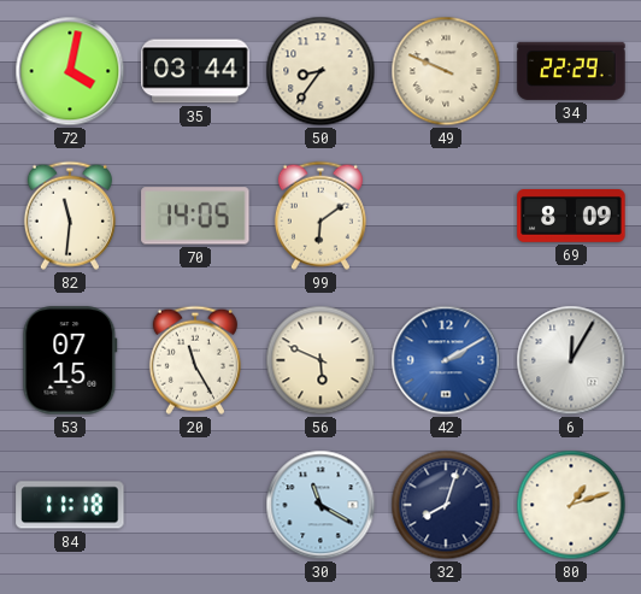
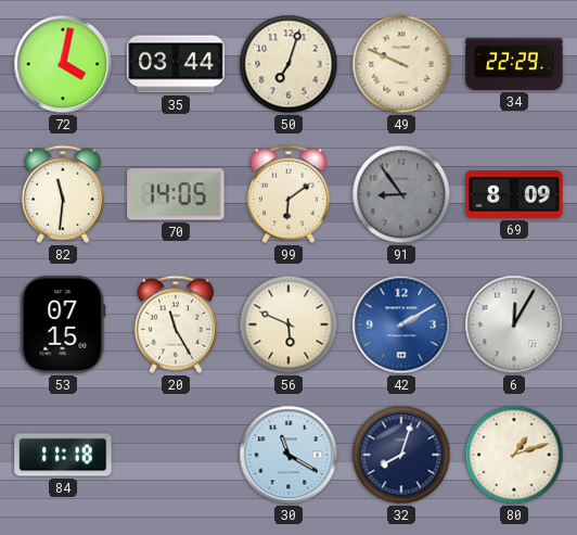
50: 8:36 -> 7:03 (288, 64)
91: none -> 8:54 (401, 194)
